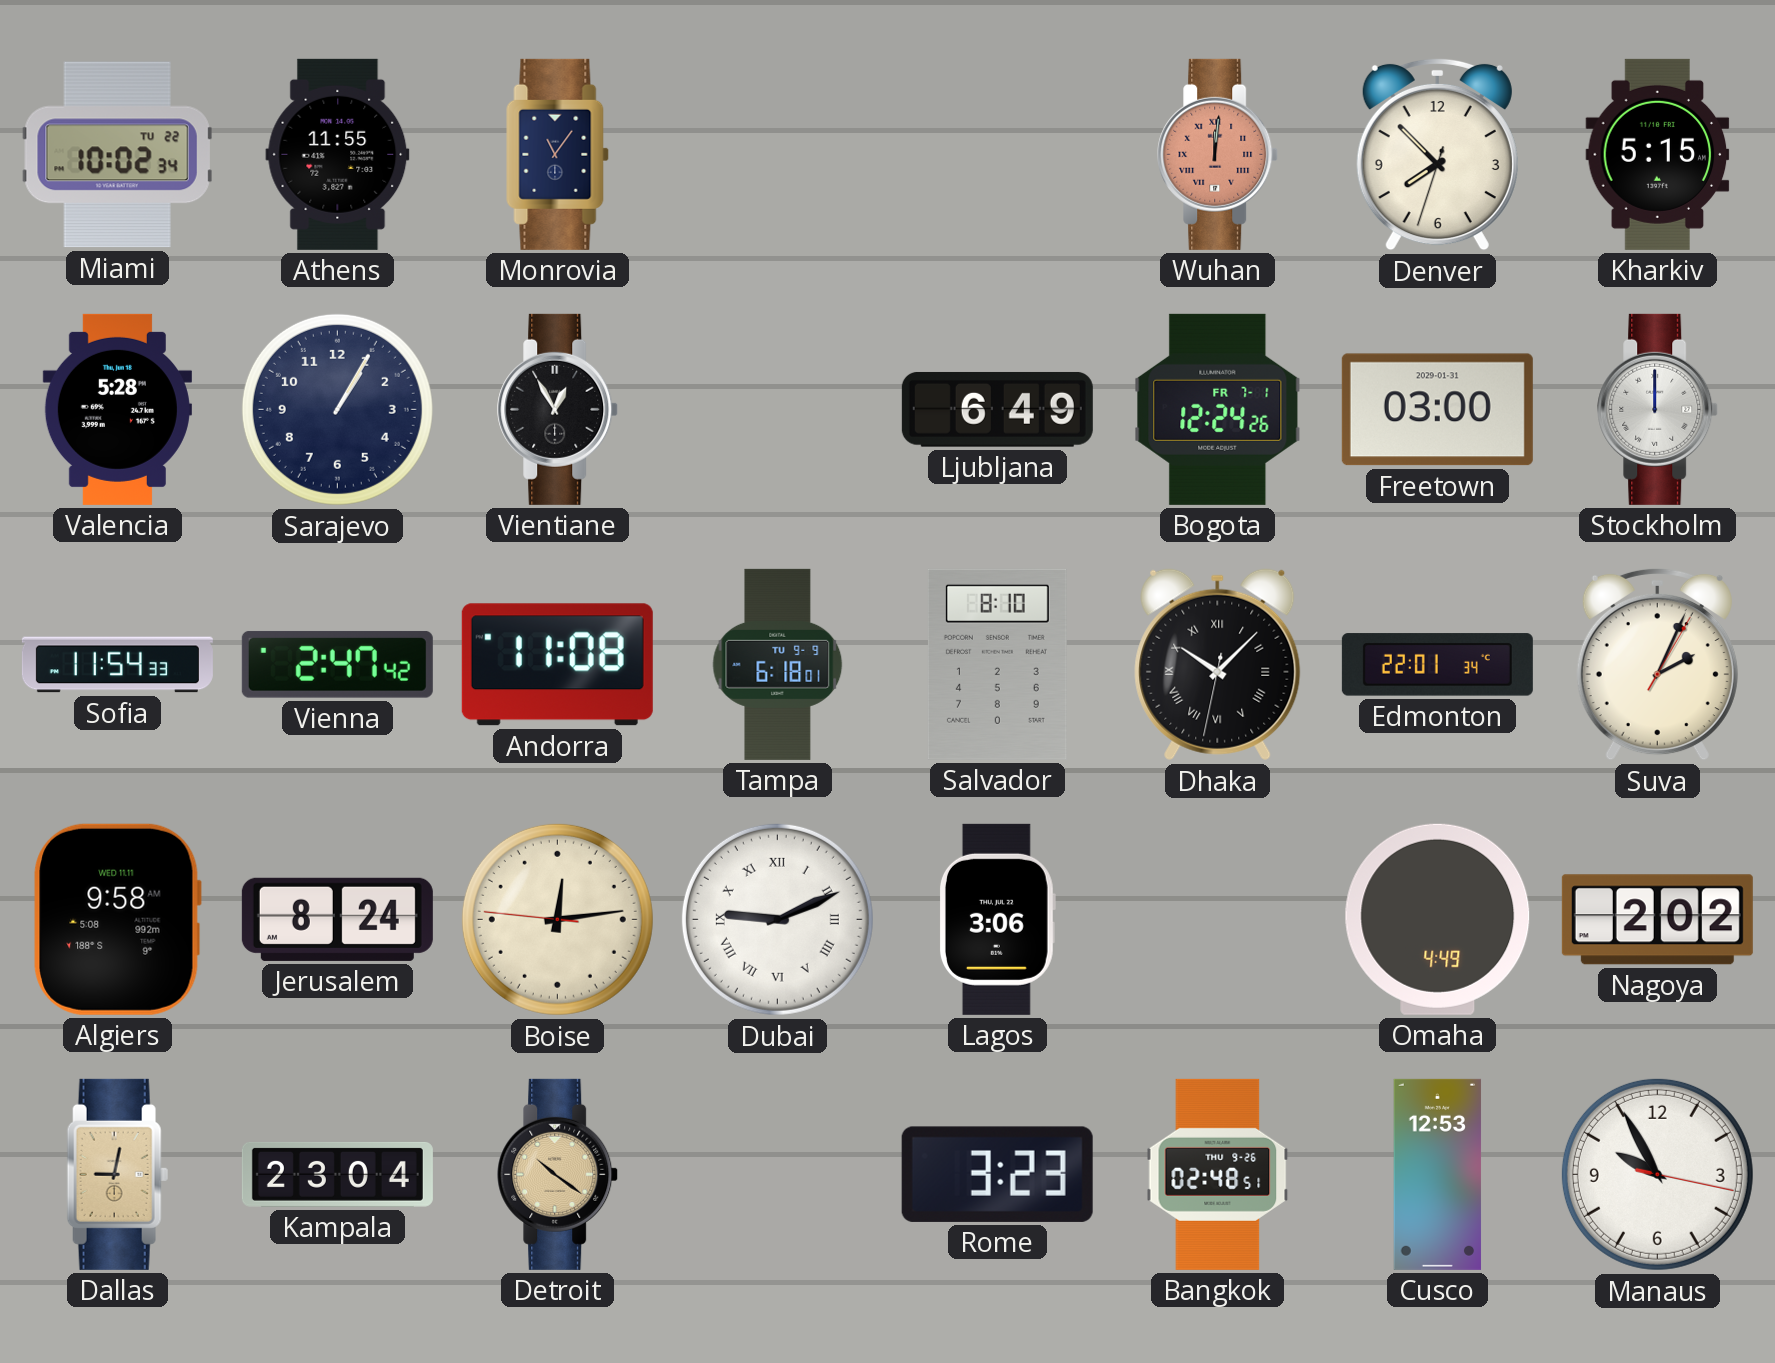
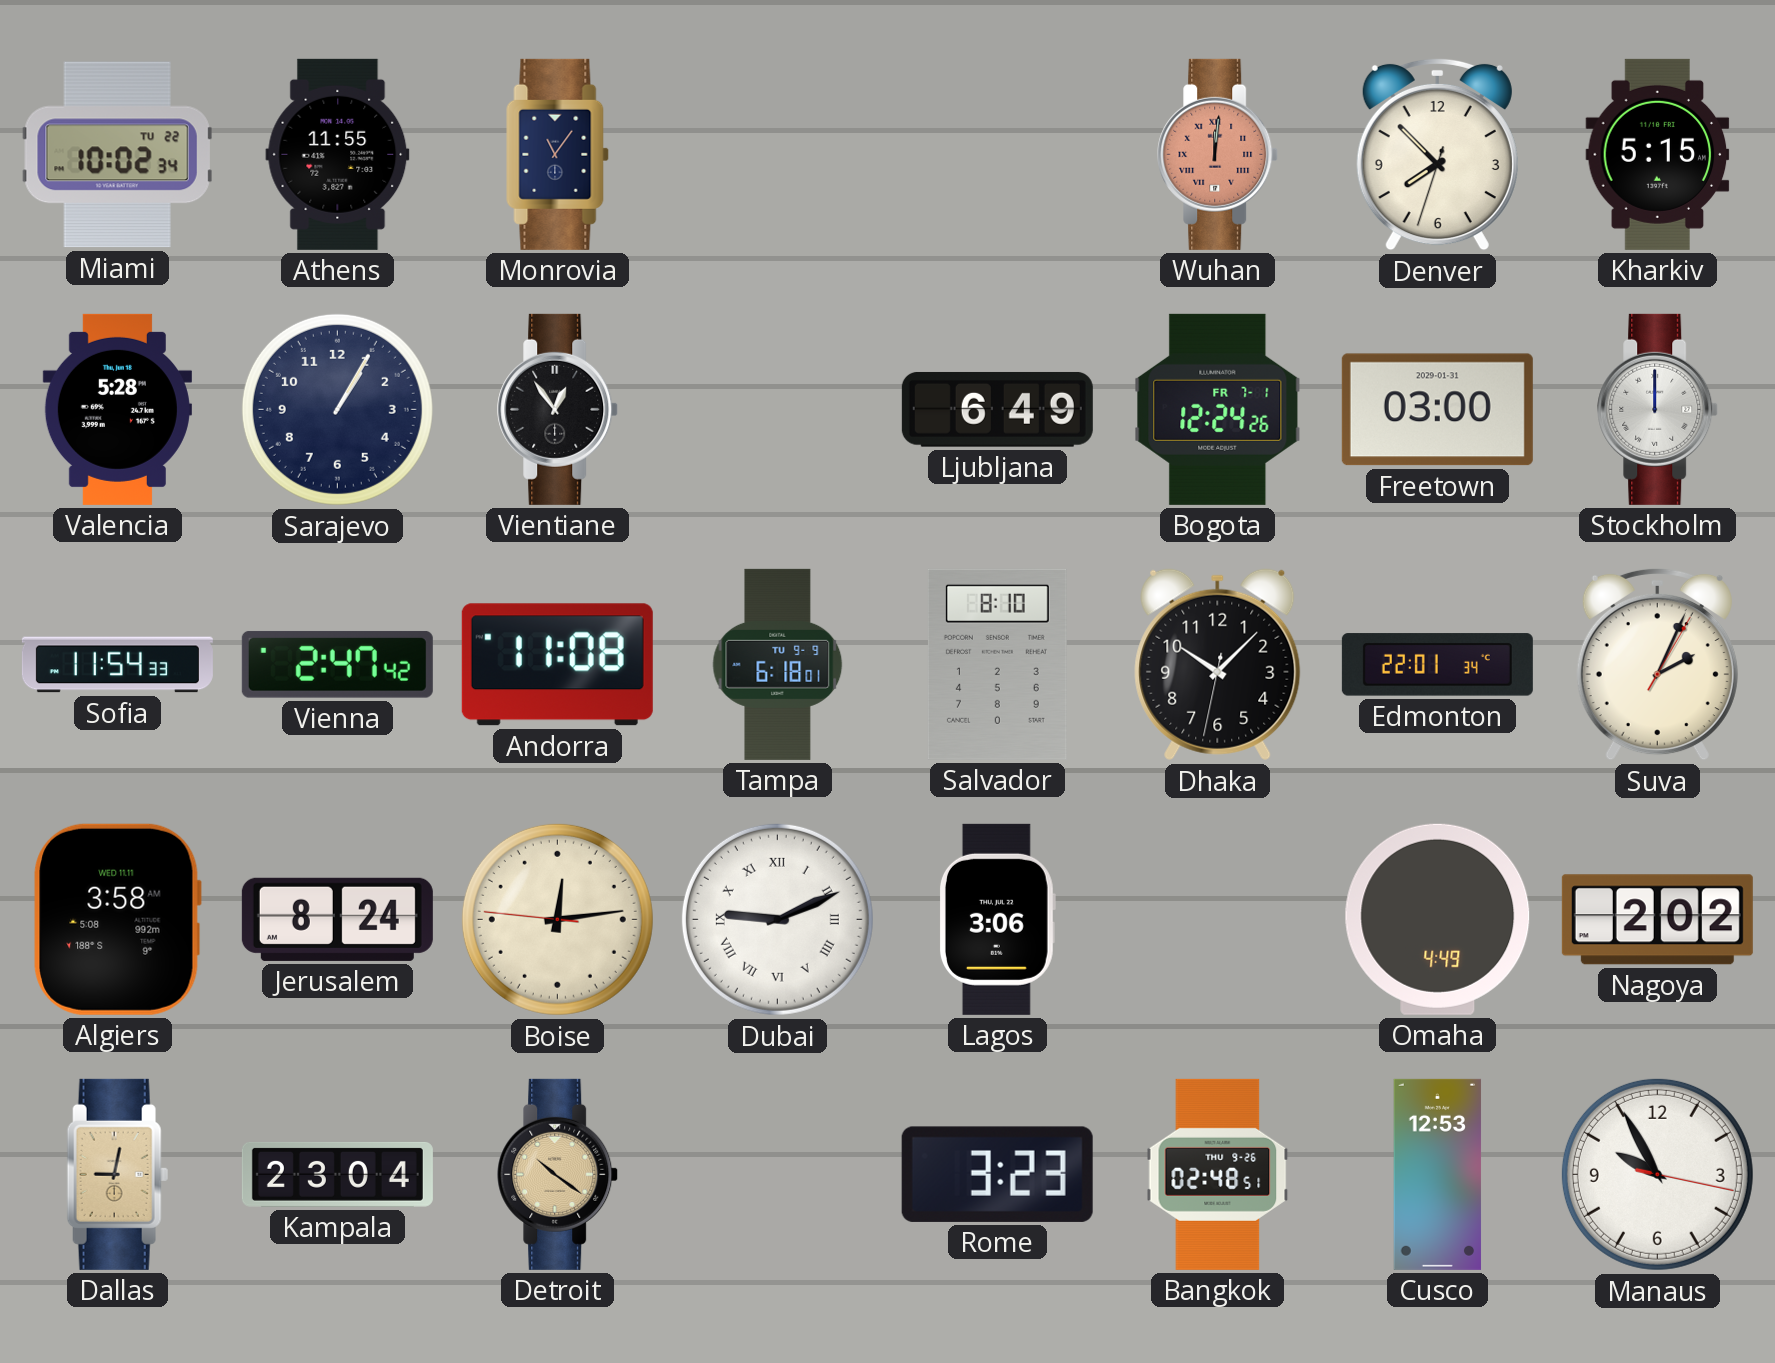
Vientiane: 12:55 -> 12:54 (558, 409)
Dhaka numerals: Roman -> Arabic (1218, 665)
Algiers: 9:58 -> 3:58 (117, 919)
